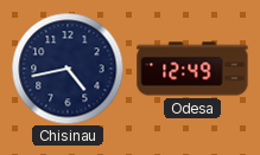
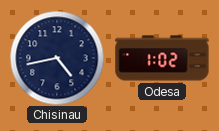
Odesa: 12:49 -> 1:02 (162, 58)
